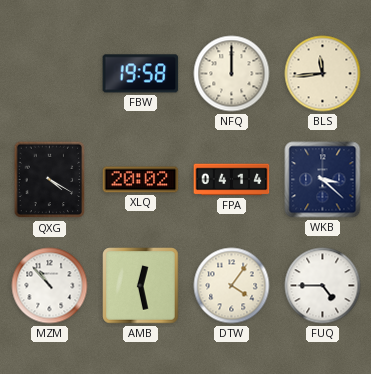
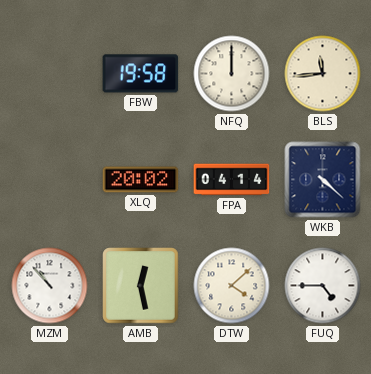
QXG: 4:20 -> none (50, 180)
WKB: 3:22 -> 4:22 (323, 180)
DTW: 4:06 -> 4:08 (232, 286)
